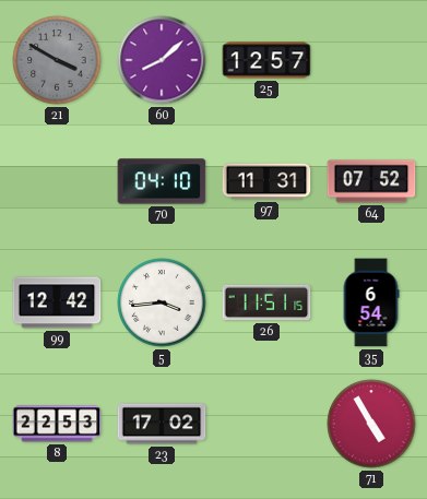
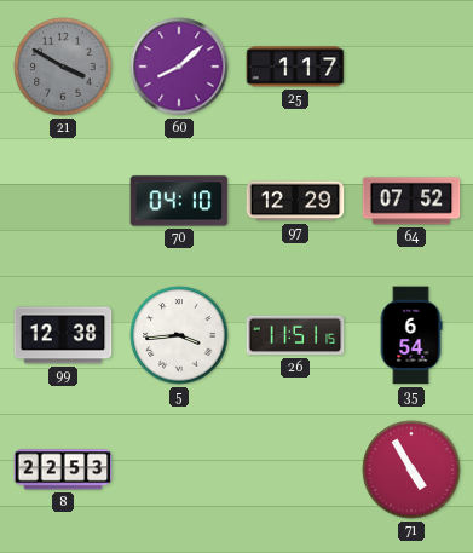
25: 12:57 -> 1:17 (295, 67)
97: 11:31 -> 12:29 (295, 201)
99: 12:42 -> 12:38 (63, 335)
23: 17:02 -> none (162, 424)
